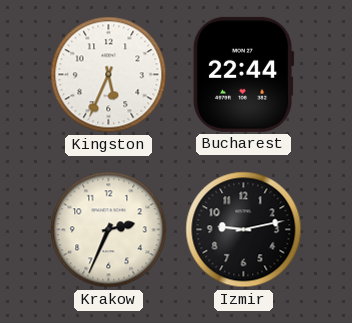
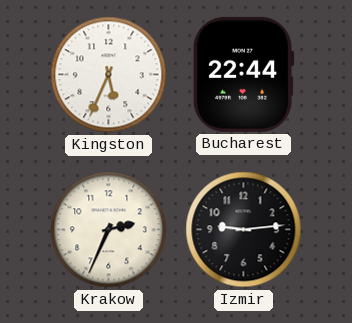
Izmir: 9:13 -> 9:14 (244, 230)
